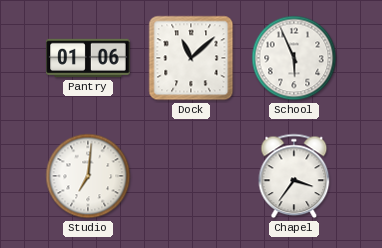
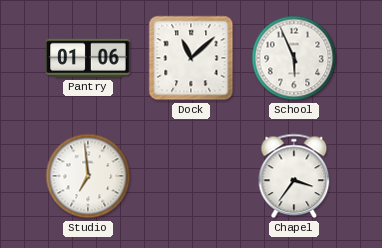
Studio: 7:01 -> 6:59 (88, 176)
